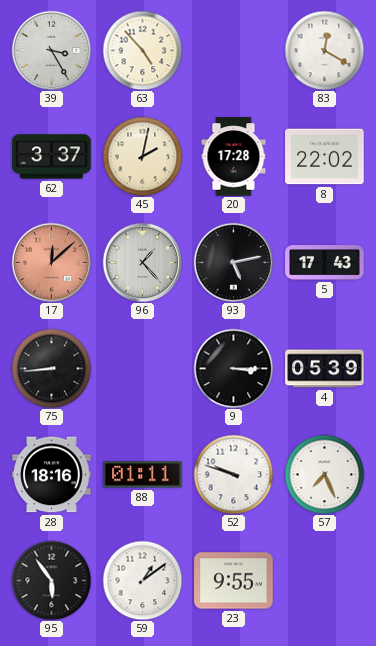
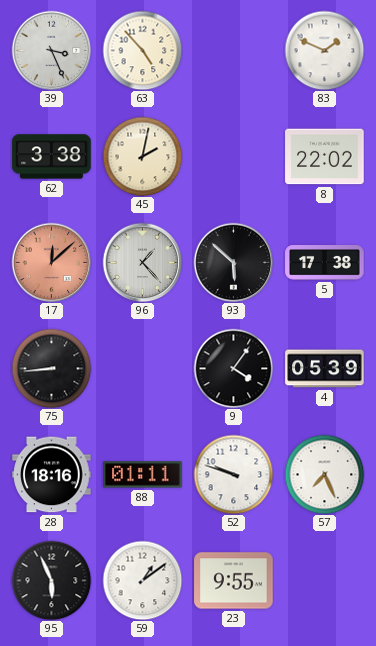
39: 3:25 -> 3:26 (51, 50)
83: 12:20 -> 1:49 (324, 50)
62: 3:37 -> 3:38 (52, 157)
20: 17:28 -> none (234, 157)
93: 5:13 -> 5:52 (233, 262)
5: 17:43 -> 17:38 (325, 263)
9: 3:15 -> 4:06 (233, 368)
95: 5:54 -> 5:56 (51, 580)
